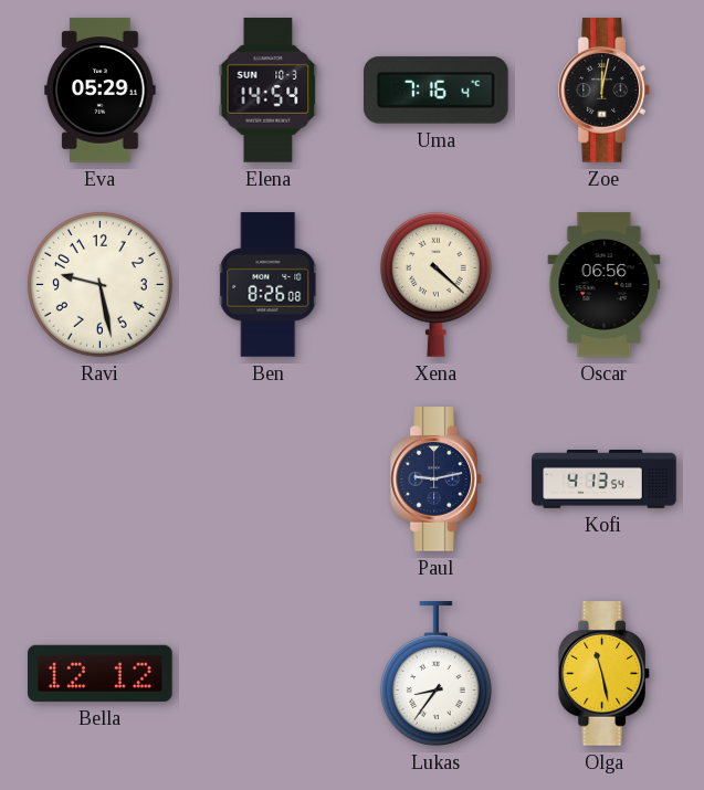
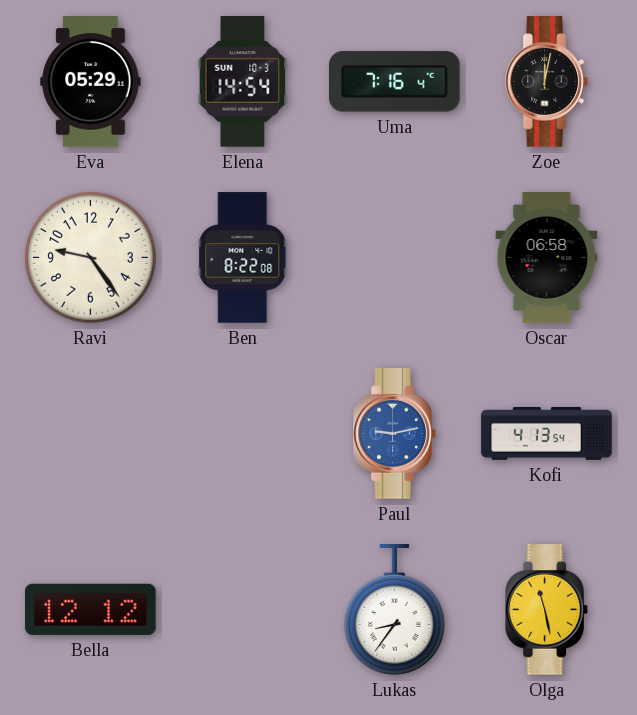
Ravi: 9:28 -> 9:24 (90, 257)
Ben: 8:26 -> 8:22 (243, 258)
Xena: 4:22 -> none (435, 284)
Oscar: 06:56 -> 06:58 (547, 258)
Paul dial: navy -> blue (395, 434)
